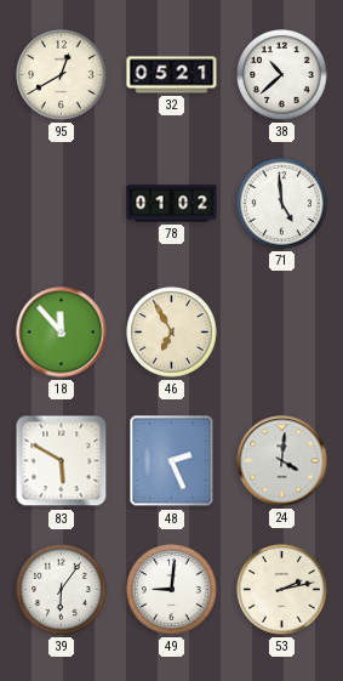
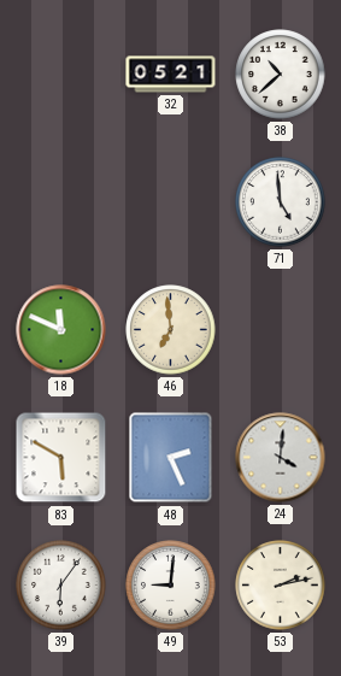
95: 12:40 -> none (62, 75)
78: 01:02 -> none (172, 204)
18: 11:53 -> 11:49 (61, 330)
46: 6:55 -> 6:59 (171, 330)
